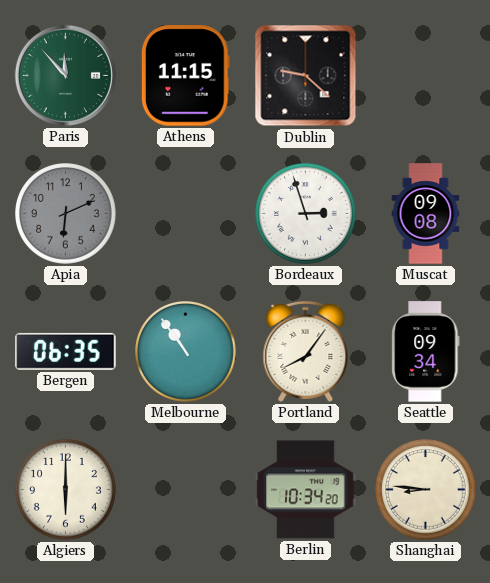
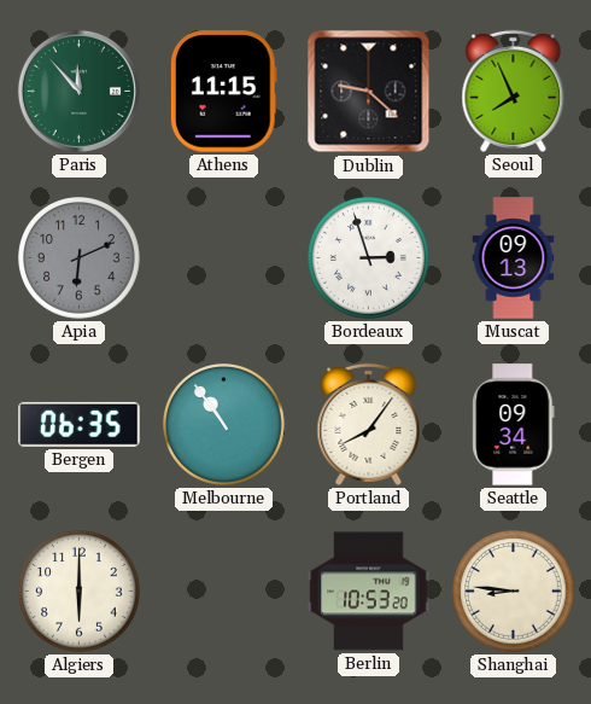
Seoul: none -> 7:56 (514, 91)
Muscat: 09:08 -> 09:13 (514, 258)
Berlin: 10:34 -> 10:53 (369, 592)
